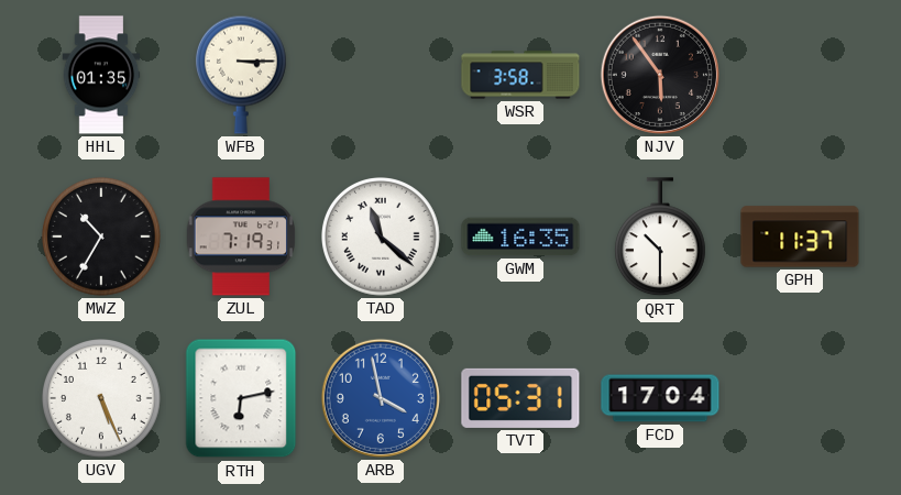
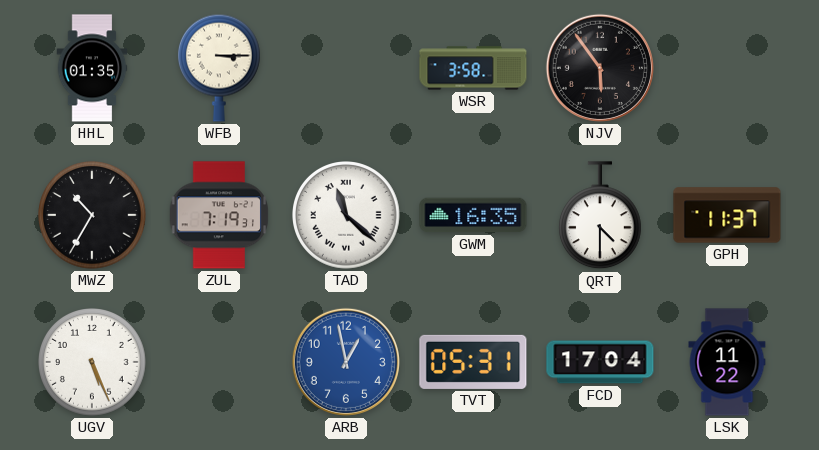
QRT: 10:30 -> 4:30 (600, 216)
RTH: 6:13 -> none (241, 398)
ARB: 3:58 -> 12:58 (346, 362)
LSK: none -> 11:22 (727, 362)
